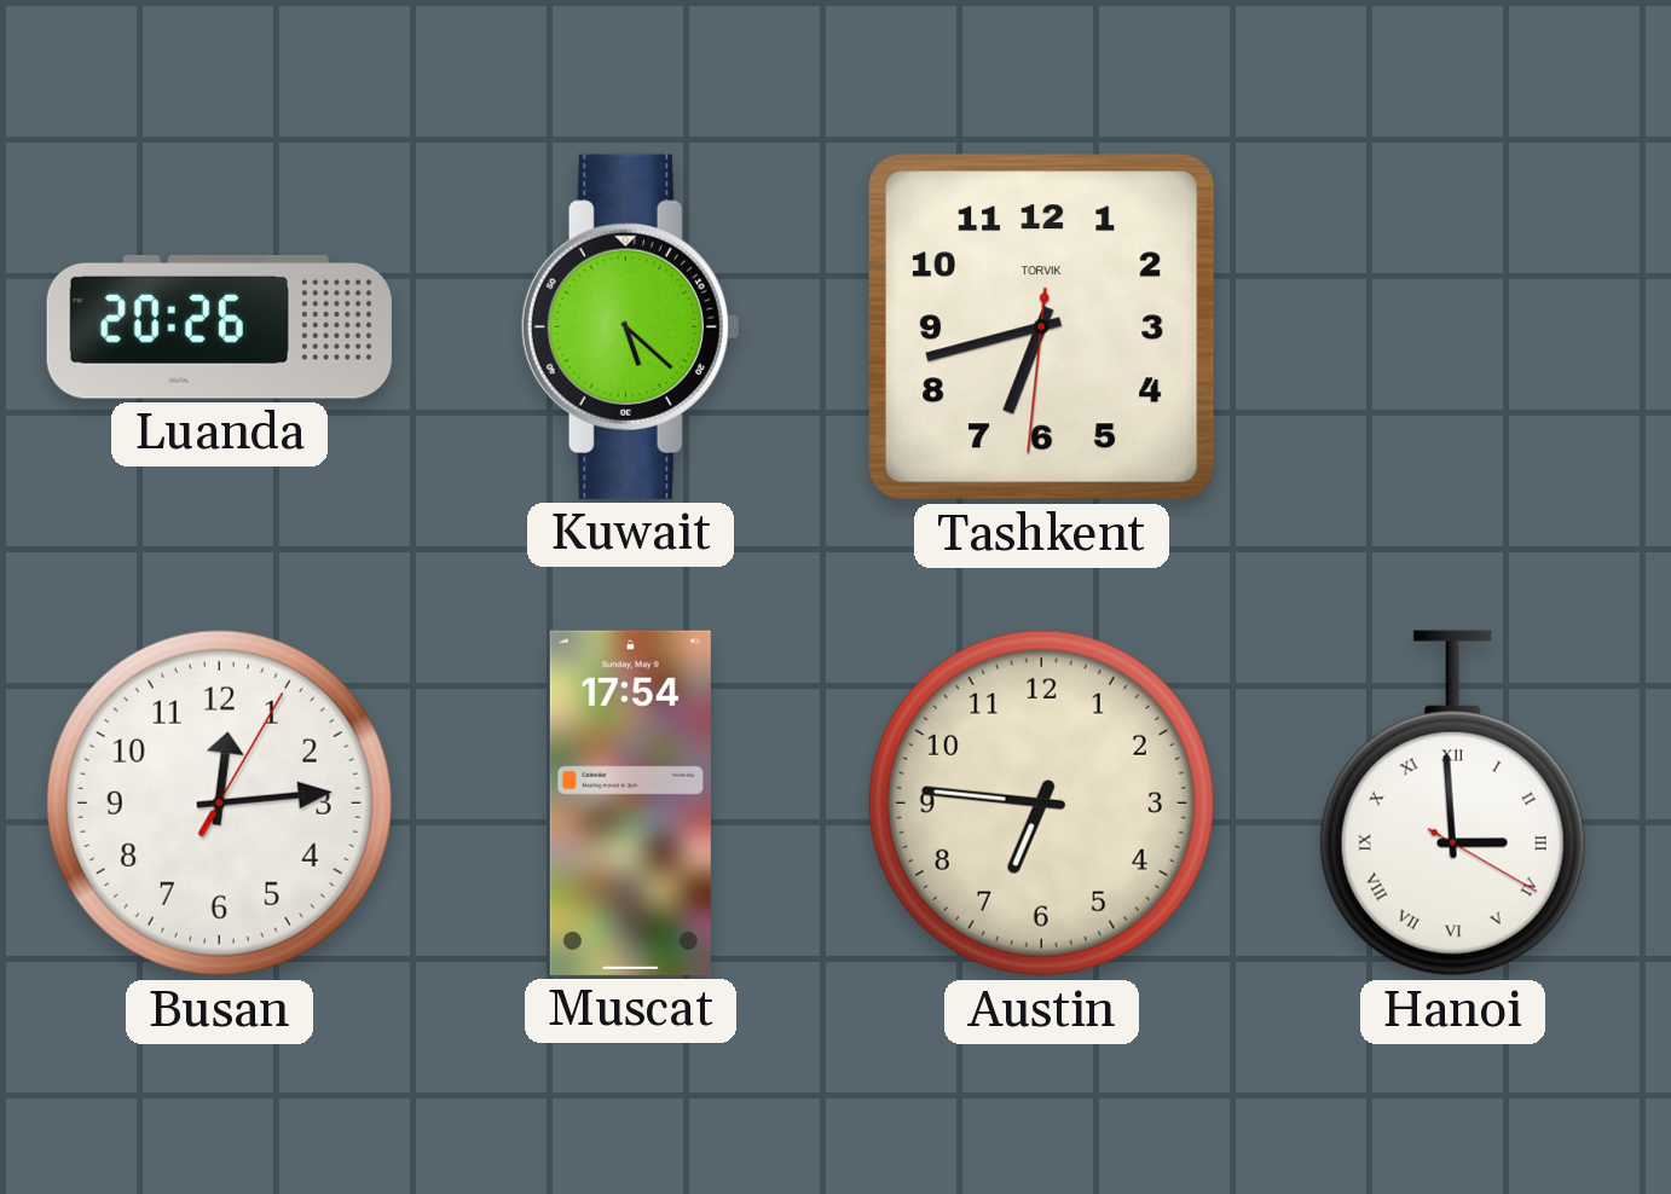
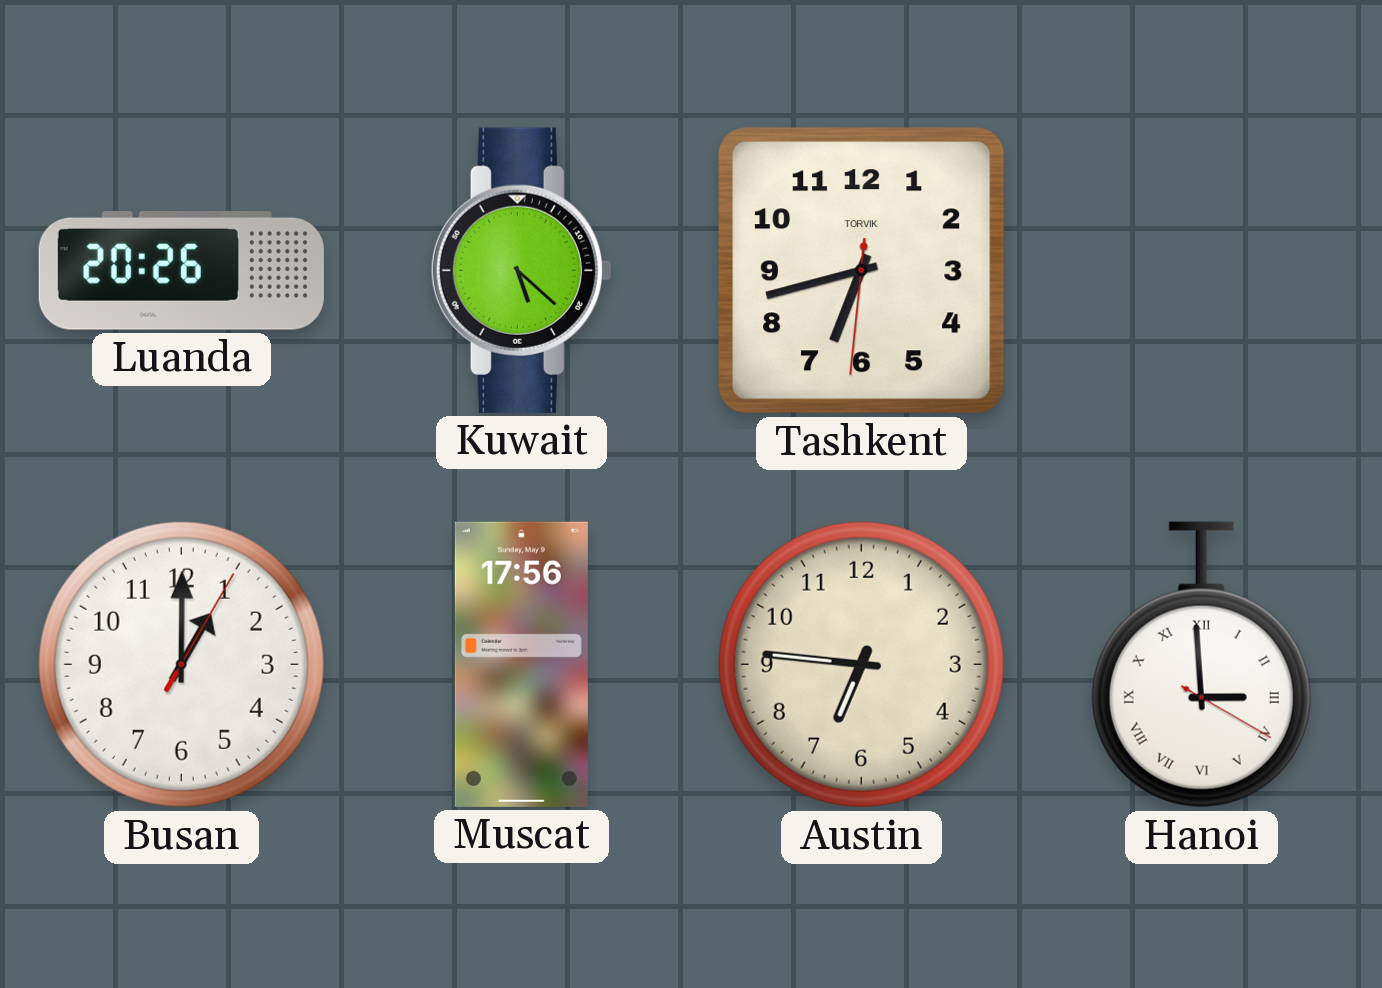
Busan: 12:14 -> 1:00 (181, 664)
Muscat: 17:54 -> 17:56 (521, 664)
